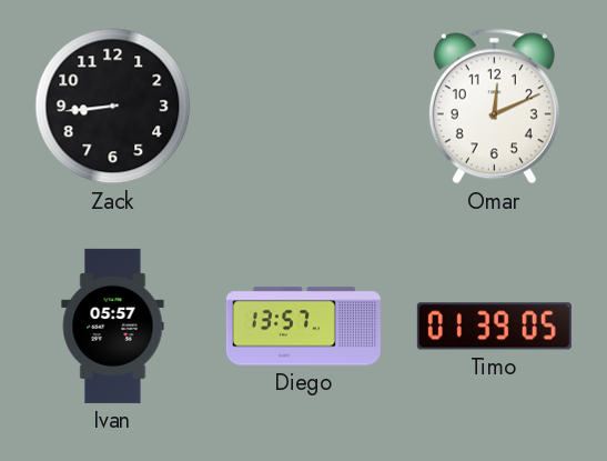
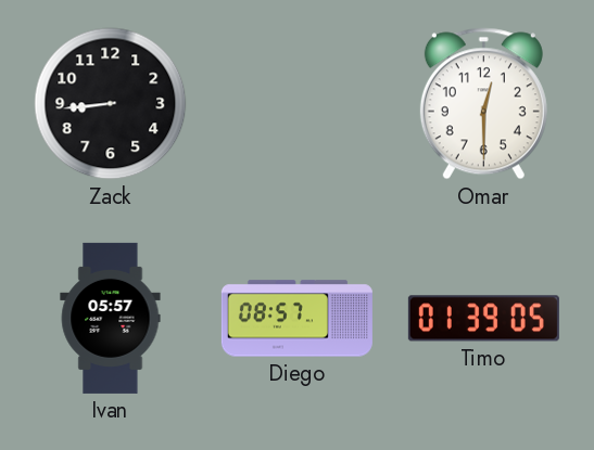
Omar: 12:11 -> 12:30 (483, 104)
Diego: 13:57 -> 08:57 (296, 319)
